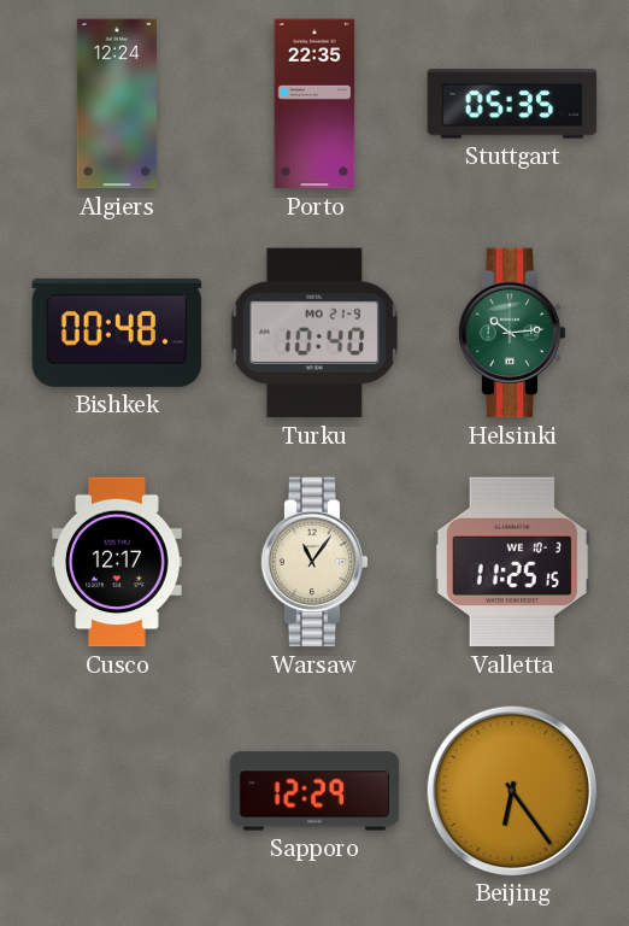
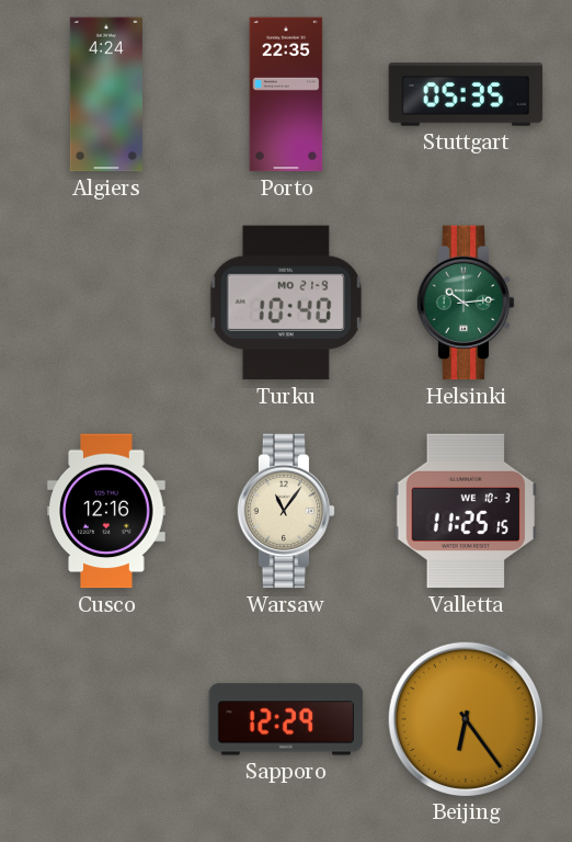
Algiers: 12:24 -> 4:24 (106, 94)
Bishkek: 00:48 -> none (117, 333)
Cusco: 12:17 -> 12:16 (106, 511)
